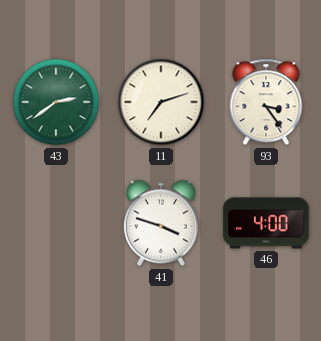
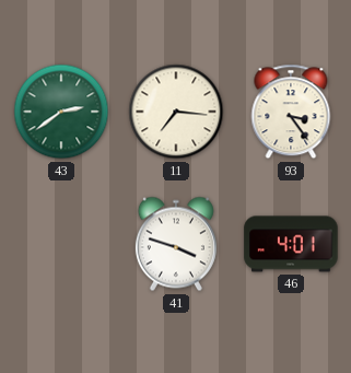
11: 7:12 -> 7:16 (176, 112)
46: 4:00 -> 4:01 (291, 244)
